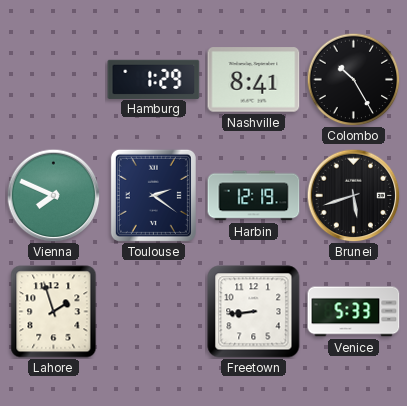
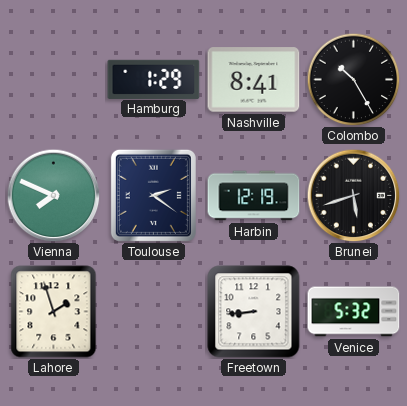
Venice: 5:33 -> 5:32 (354, 312)
